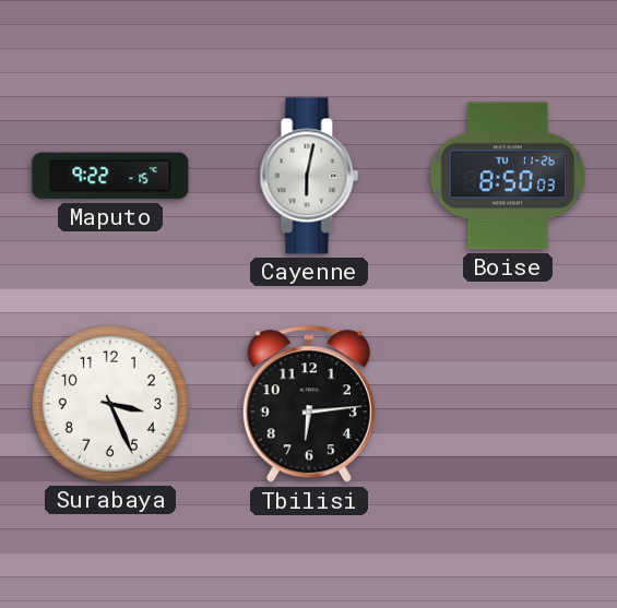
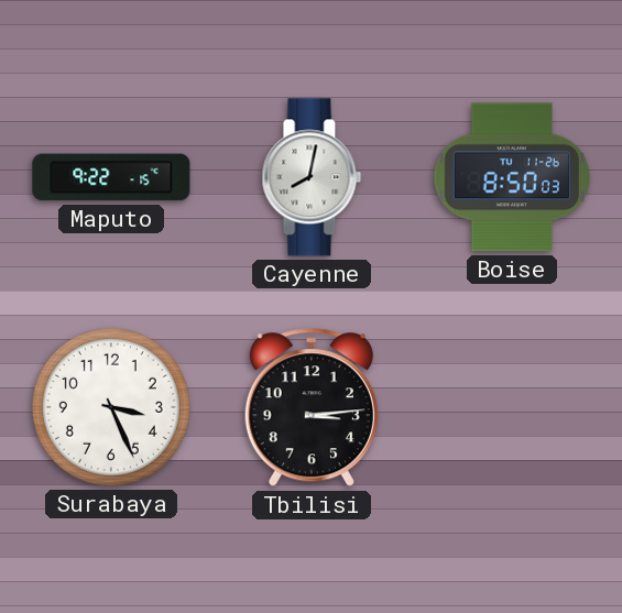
Cayenne: 6:02 -> 8:02 (312, 177)
Tbilisi: 6:14 -> 3:14 (312, 408)
